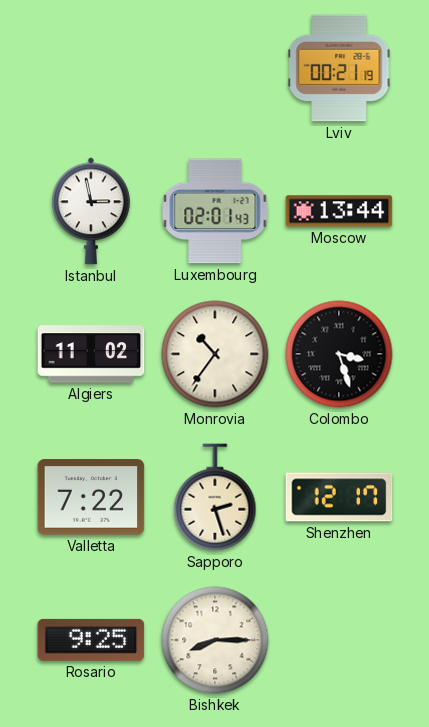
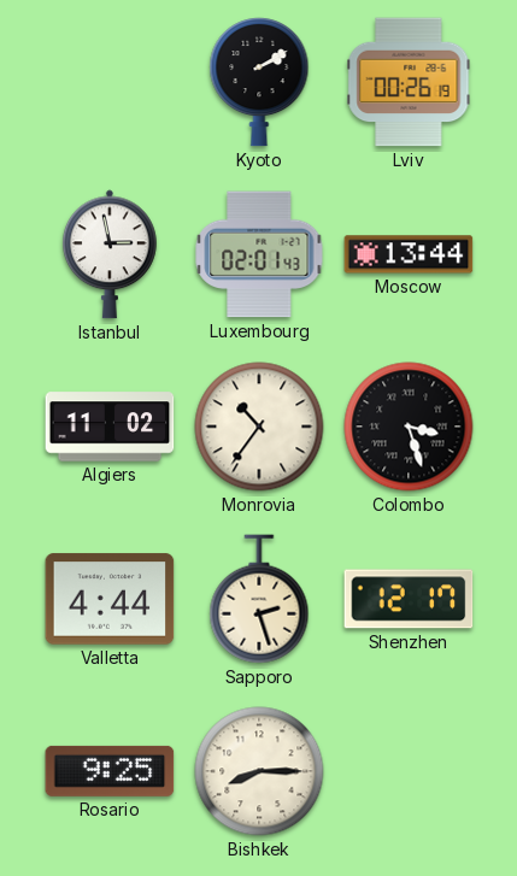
Kyoto: none -> 2:10 (259, 82)
Lviv: 00:21 -> 00:26 (409, 82)
Valletta: 7:22 -> 4:44 (110, 599)
